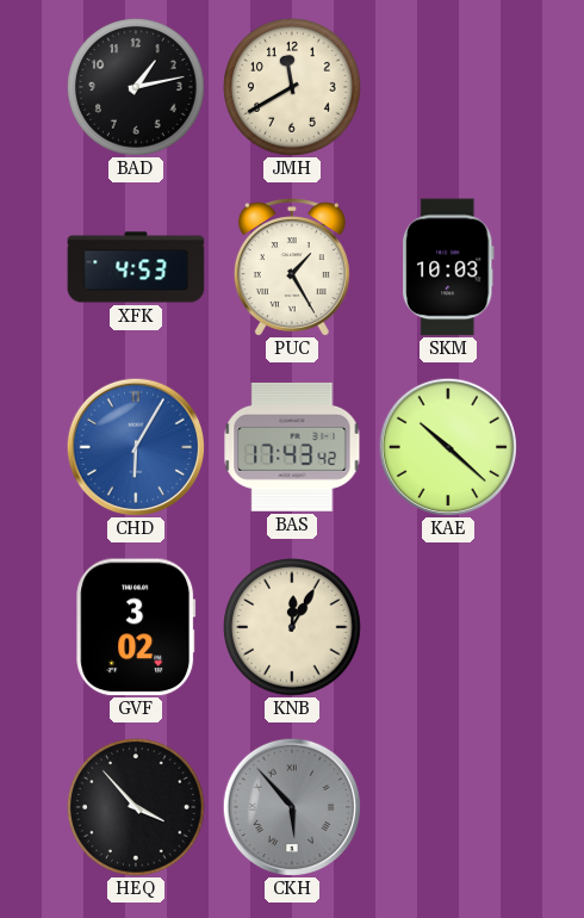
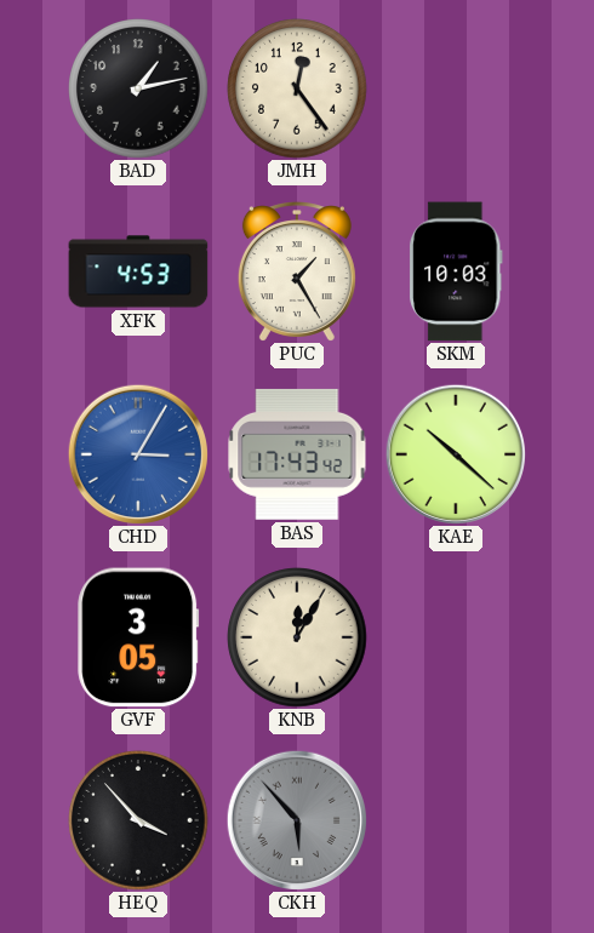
JMH: 11:40 -> 12:24 (297, 88)
CHD: 6:05 -> 3:05 (137, 453)
GVF: 3:02 -> 3:05 (138, 637)
